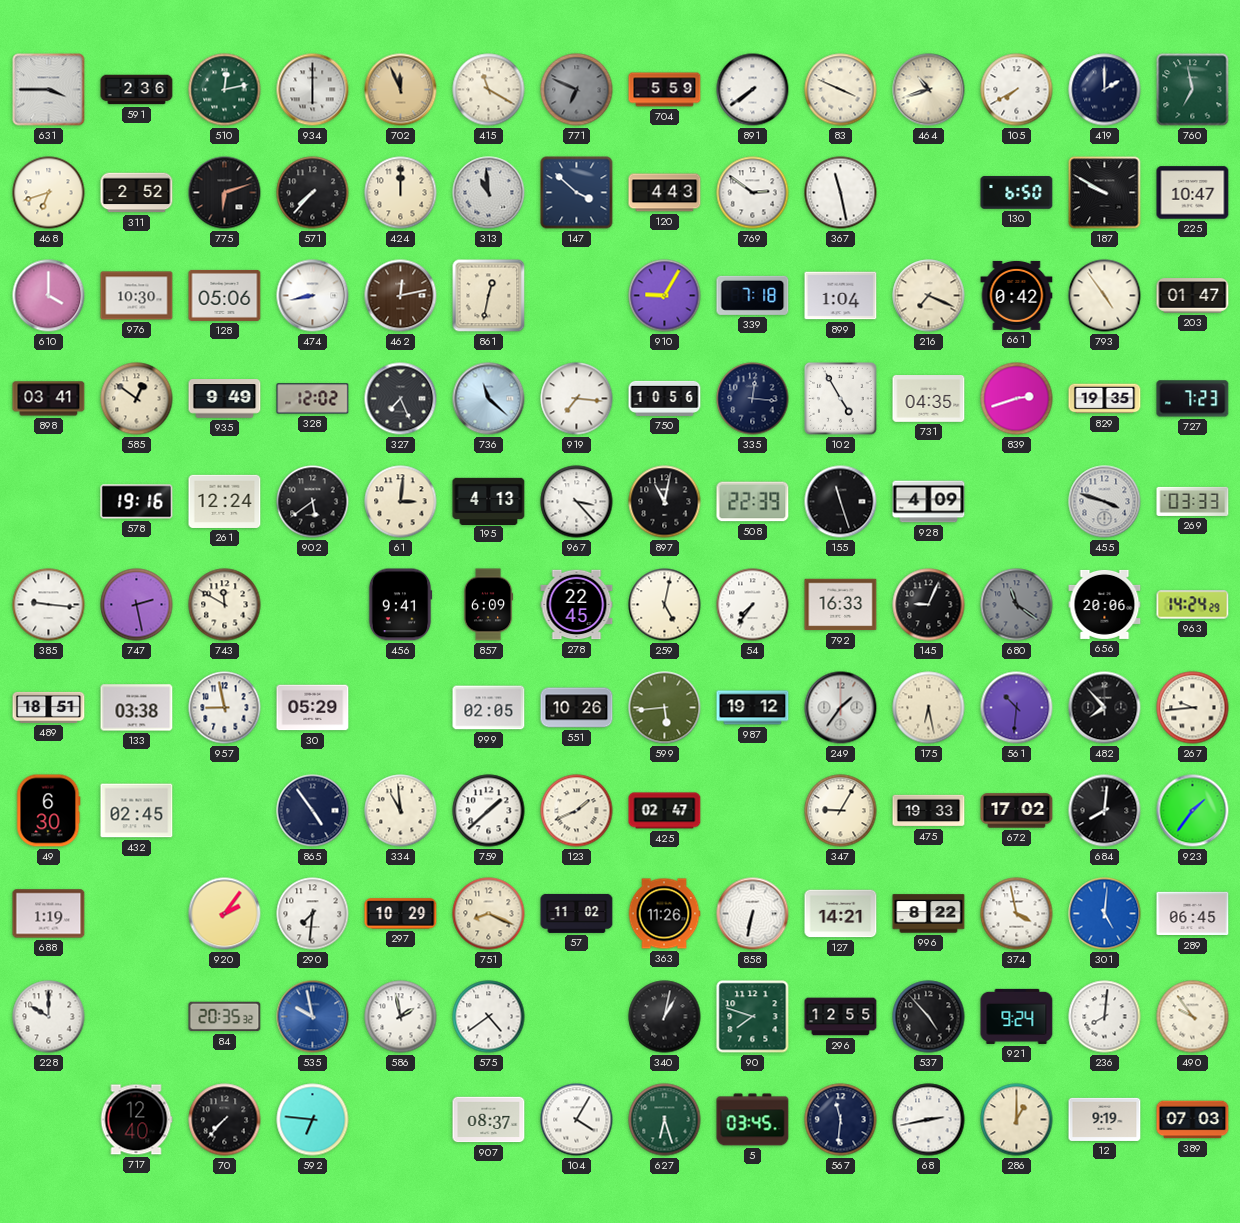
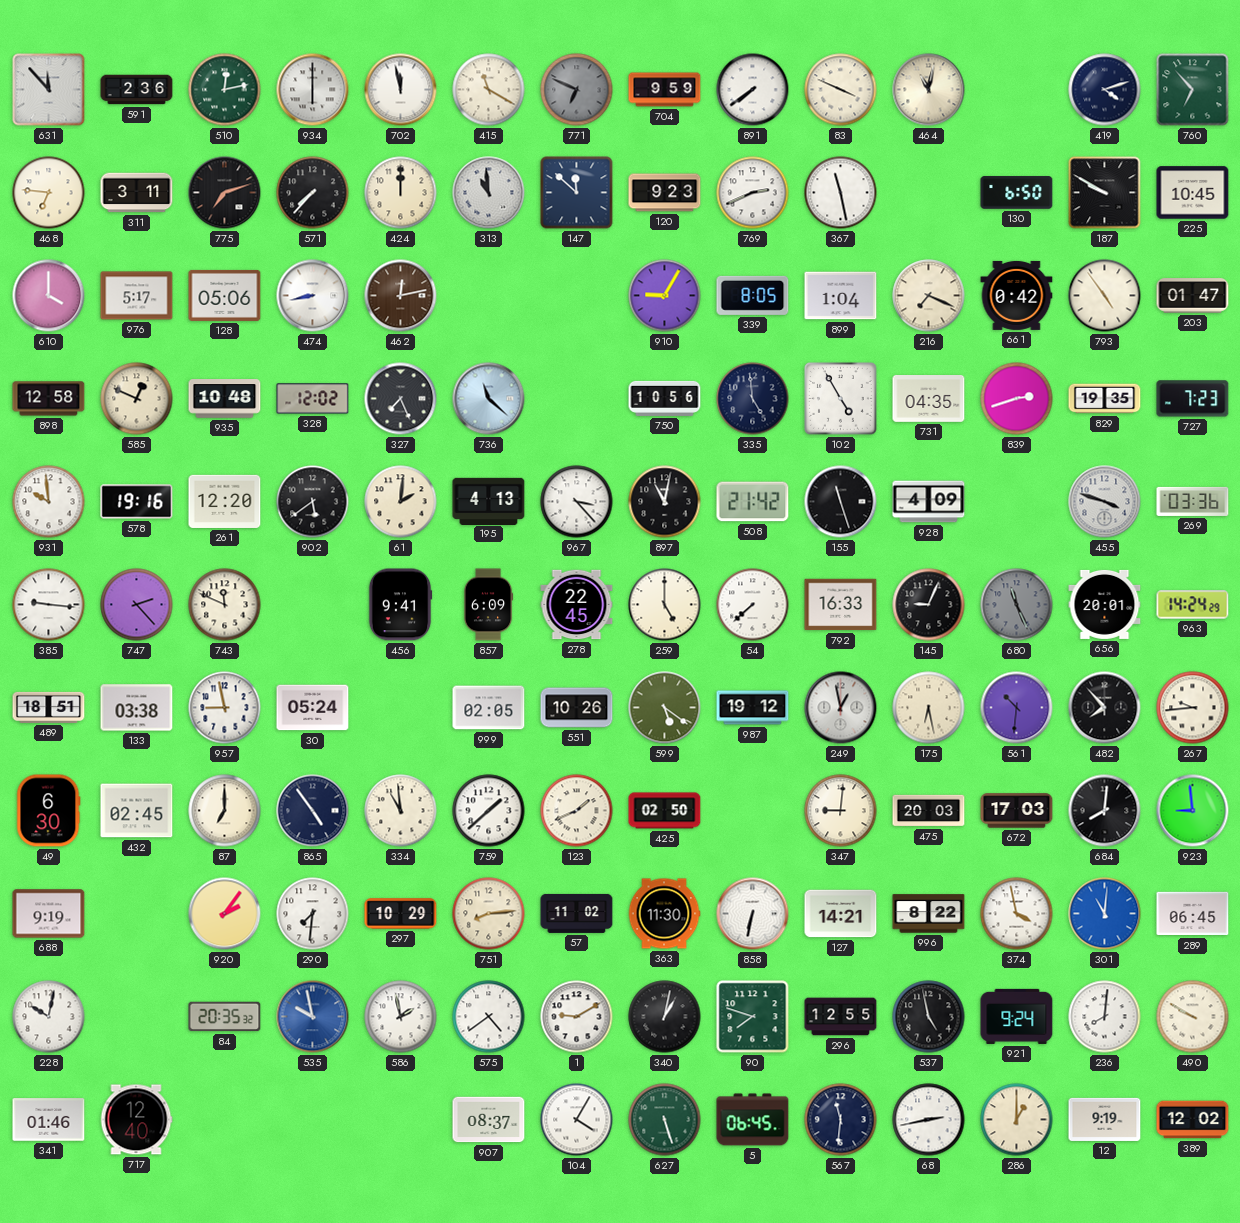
631: 3:45 -> 11:53 (49, 90)
702: 11:56 -> 11:58 (401, 90)
702 dial: champagne -> white (401, 90)
704: 5:59 -> 9:59 (665, 90)
464: 10:42 -> 11:02 (929, 90)
105: 7:40 -> none (1017, 90)
419: 2:00 -> 4:12 (1105, 90)
760: 6:58 -> 6:53 (1193, 90)
468: 6:42 -> 6:46 (49, 193)
311: 2:52 -> 3:11 (137, 193)
775: 6:12 -> 7:12 (225, 193)
147: 3:52 -> 11:52 (577, 193)
120: 4:43 -> 9:23 (665, 193)
769: 2:51 -> 2:41 (753, 193)
225: 10:47 -> 10:45 (1193, 193)
976: 10:30 -> 5:17 (137, 296)
861: 12:32 -> none (489, 296)
339: 7:18 -> 8:05 (753, 295)
898: 03:41 -> 12:58 (49, 399)
585: 12:51 -> 12:49 (137, 399)
935: 9:49 -> 10:48 (225, 399)
919: 7:16 -> none (577, 399)
335: 12:16 -> 4:59 (753, 399)
931: none -> 9:59 (49, 502)
261: 12:24 -> 12:20 (225, 501)
61: 3:01 -> 2:01 (401, 502)
508: 22:39 -> 21:42 (753, 502)
269: 03:33 -> 03:36 (1193, 501)
747: 2:28 -> 2:23 (137, 605)
743: 11:50 -> 11:49 (225, 605)
259: 5:02 -> 5:00 (665, 605)
54: 7:36 -> 7:38 (753, 605)
680: 11:21 -> 11:26 (1017, 605)
656: 20:06 -> 20:01 (1105, 604)
30: 05:29 -> 05:24 (313, 708)
599: 5:44 -> 5:21 (665, 708)
249: 1:36 -> 12:58 (841, 708)
87: none -> 7:00 (225, 811)
425: 02:47 -> 02:50 (665, 811)
347: 9:05 -> 9:01 (841, 811)
475: 19:33 -> 20:03 (929, 811)
672: 17:02 -> 17:03 (1017, 811)
923: 1:36 -> 8:59 (1193, 811)
688: 1:19 -> 9:19 (49, 914)
751: 8:19 -> 8:14 (489, 914)
363: 11:26 -> 11:30 (664, 914)
301: 5:01 -> 11:01 (1105, 914)
228: 10:00 -> 10:02 (49, 1017)
1: none -> 9:10 (577, 1017)
537: 4:53 -> 4:58 (929, 1017)
490: 9:54 -> 9:50 (1193, 1017)
341: none -> 01:46 (49, 1120)
70: 7:37 -> none (225, 1120)
592: 6:46 -> none (313, 1120)
627: 6:27 -> 5:27 (665, 1120)
5: 03:45 -> 06:45 (753, 1120)
389: 07:03 -> 12:02 (1193, 1120)
